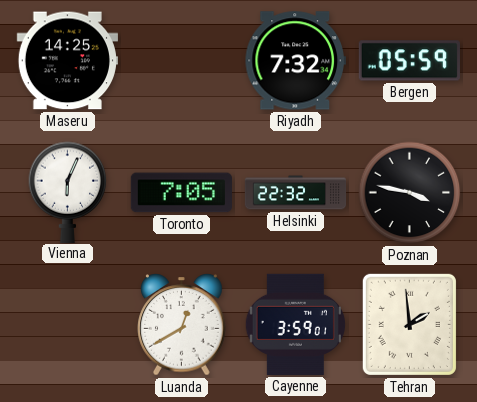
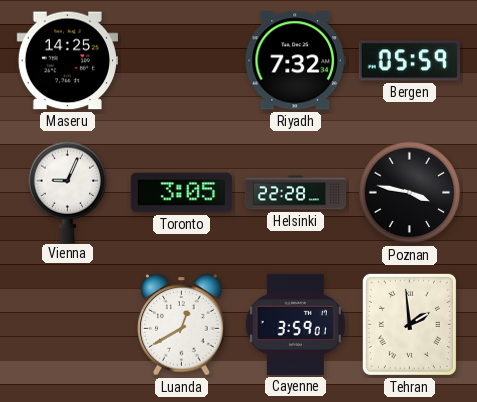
Vienna: 6:04 -> 9:04 (68, 192)
Toronto: 7:05 -> 3:05 (181, 193)
Helsinki: 22:32 -> 22:28 (296, 193)
